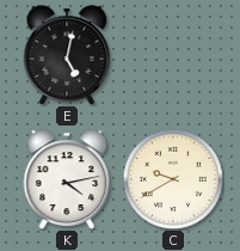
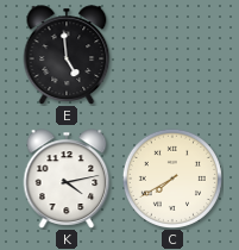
E: 5:02 -> 4:59 (67, 55)
C: 9:40 -> 7:40 (172, 179)
